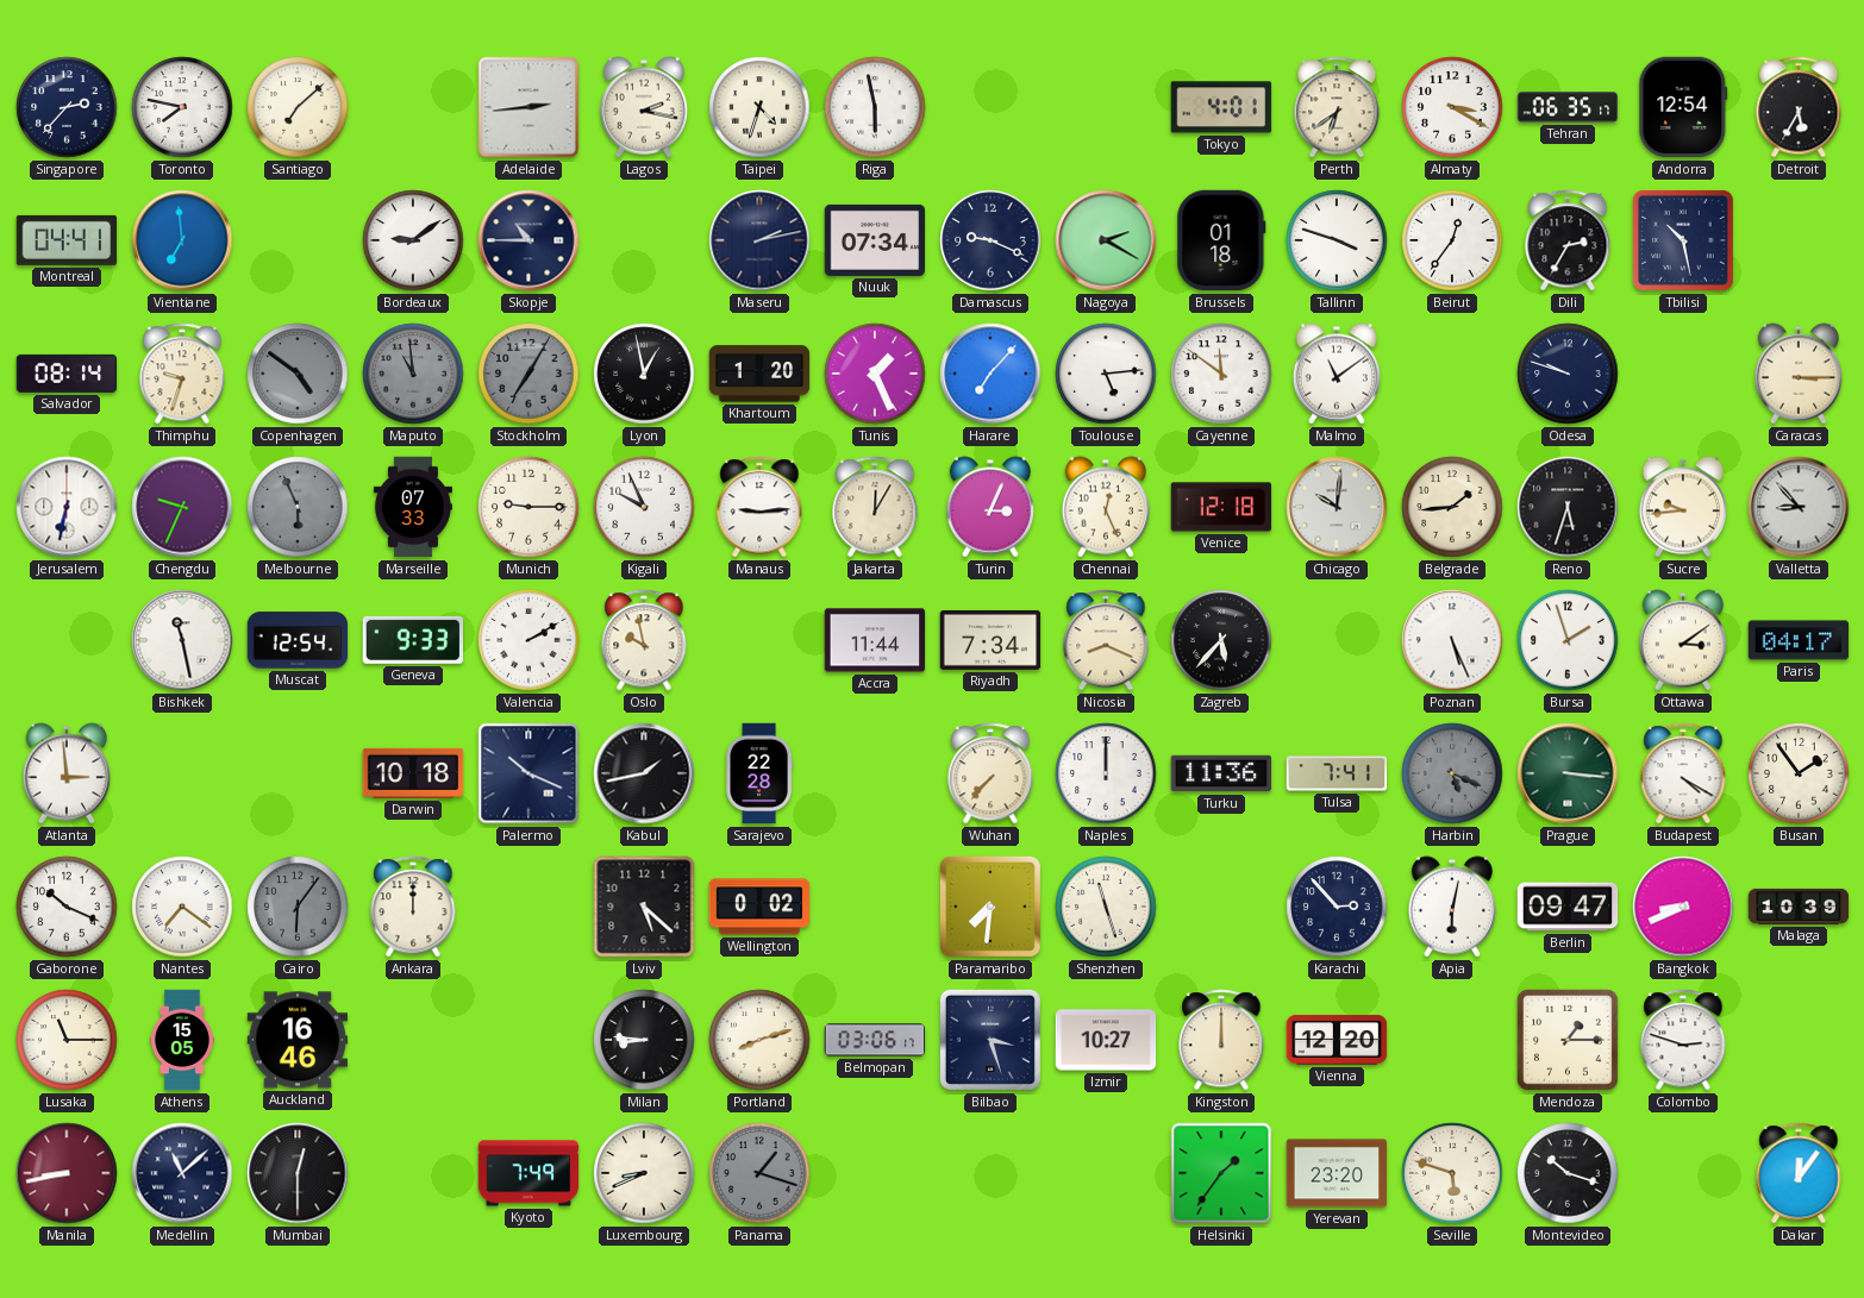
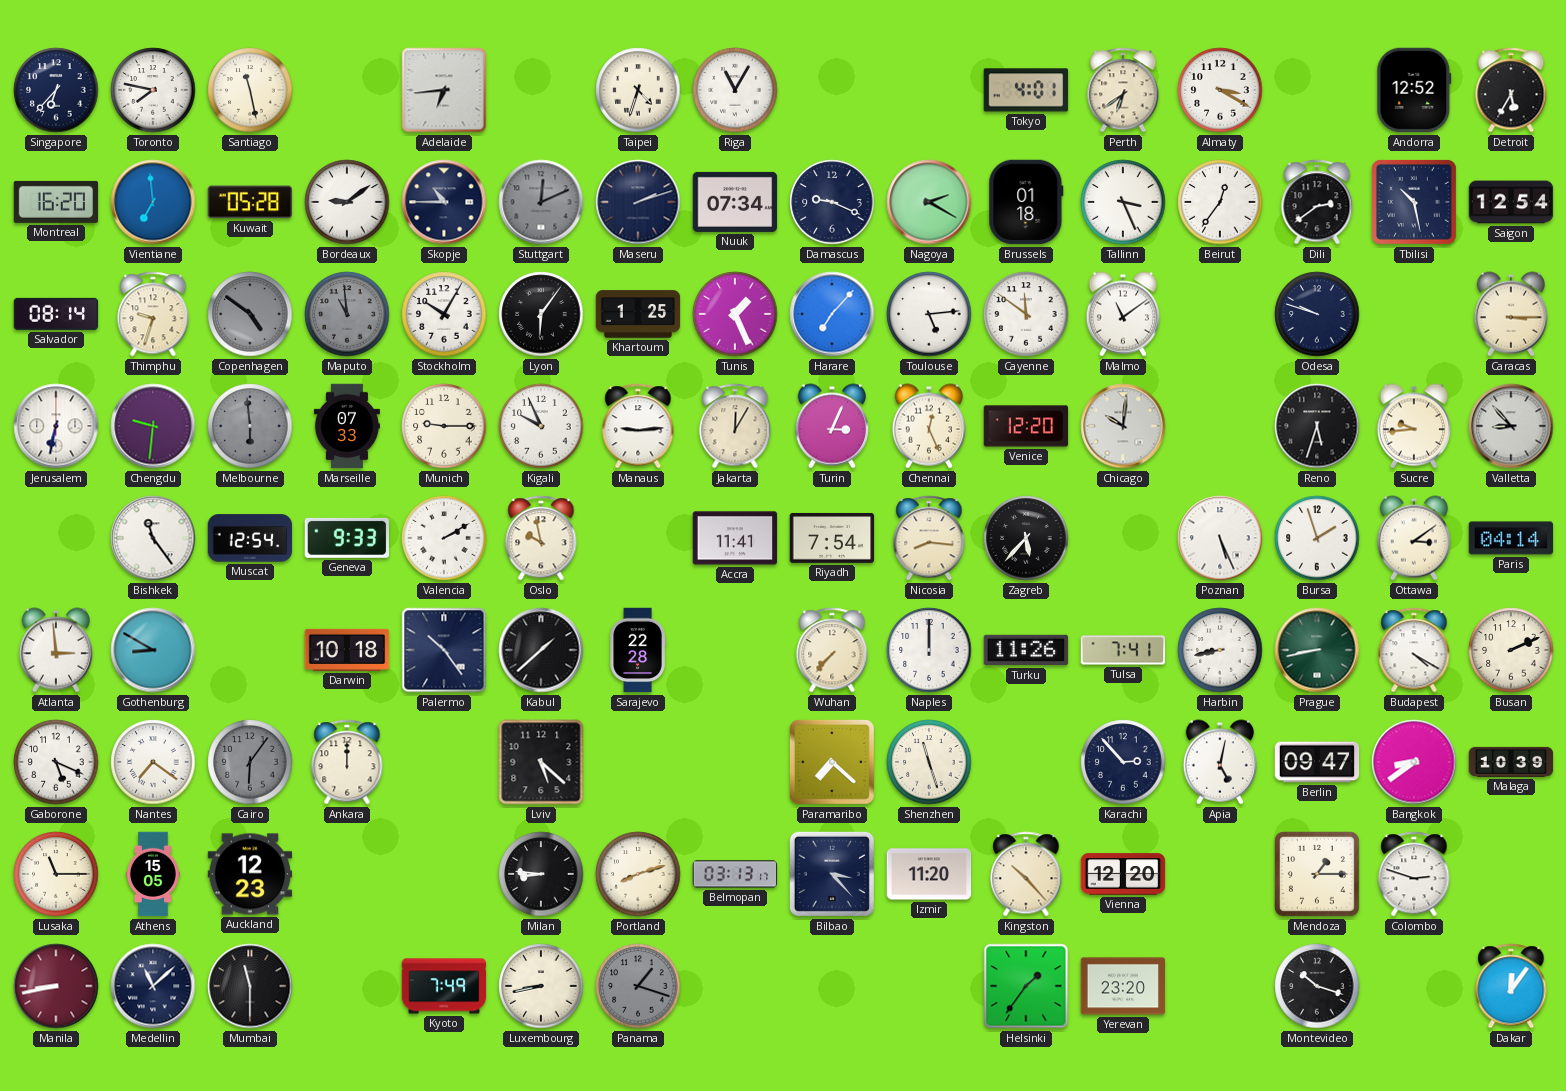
Singapore: 2:37 -> 6:37 (56, 90)
Santiago: 7:08 -> 11:28 (250, 90)
Adelaide: 2:44 -> 6:44 (444, 90)
Lagos: 2:17 -> none (644, 107)
Riga: 5:58 -> 11:05 (735, 90)
Tehran: 06:35 -> none (1568, 107)
Andorra: 12:54 -> 12:52 (1414, 90)
Montreal: 04:41 -> 16:20 (56, 202)
Kuwait: none -> 05:28 (249, 202)
Stuttgart: none -> 12:11 (541, 202)
Maseru: 2:13 -> 2:12 (638, 202)
Tallinn: 3:48 -> 3:26 (1123, 202)
Dili: 2:35 -> 2:39 (1317, 202)
Saigon: none -> 12:54 (1511, 202)
Stockholm: 7:05 -> 10:05 (444, 314)
Stockholm dial: grey -> white (444, 314)
Lyon: 12:58 -> 6:06 (541, 314)
Khartoum: 1:20 -> 1:25 (638, 314)
Chengdu: 9:34 -> 9:31 (153, 426)
Melbourne: 5:56 -> 5:59 (250, 426)
Venice: 12:18 -> 12:20 (1026, 426)
Belgrade: 1:44 -> none (1452, 507)
Bishkek: 11:28 -> 11:24 (153, 538)
Accra: 11:44 -> 11:41 (735, 538)
Riyadh: 7:34 -> 7:54 (832, 538)
Nicosia: 8:19 -> 8:16 (929, 538)
Paris: 04:17 -> 04:14 (1511, 538)
Gothenburg: none -> 8:50 (153, 650)
Palermo: 10:19 -> 10:24 (444, 650)
Kabul: 1:43 -> 1:38 (541, 650)
Turku: 11:36 -> 11:26 (1026, 650)
Harbin: 5:19 -> 8:43 (1220, 650)
Harbin dial: grey -> white (1220, 650)
Prague: 3:16 -> 8:43 (1317, 650)
Busan: 1:54 -> 2:11 (1511, 650)
Gaborone: 10:19 -> 5:19 (56, 762)
Wellington: 0:02 -> none (759, 907)
Paramaribo: 7:31 -> 7:22 (832, 762)
Apia: 6:02 -> 5:02 (1220, 762)
Bangkok: 8:41 -> 8:39 (1414, 762)
Auckland: 16:46 -> 12:23 (250, 874)
Belmopan: 03:06 -> 03:13 (735, 874)
Bilbao: 3:27 -> 3:23 (832, 874)
Izmir: 10:27 -> 11:20 (929, 874)
Kingston: 12:00 -> 10:23 (1026, 874)
Mumbai: 12:30 -> 11:30 (250, 986)
Luxembourg: 8:41 -> 8:43 (541, 986)
Seville: 5:48 -> none (1452, 1173)
